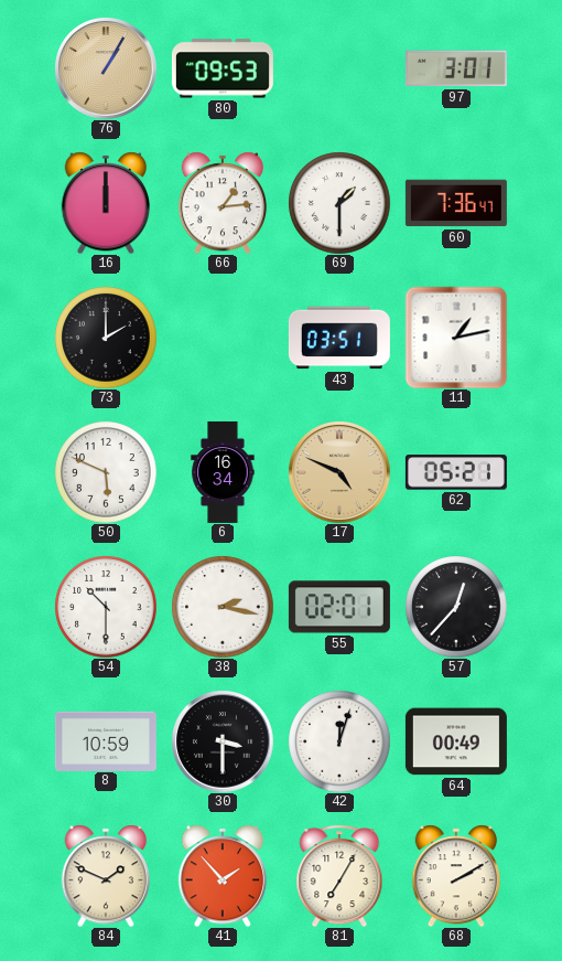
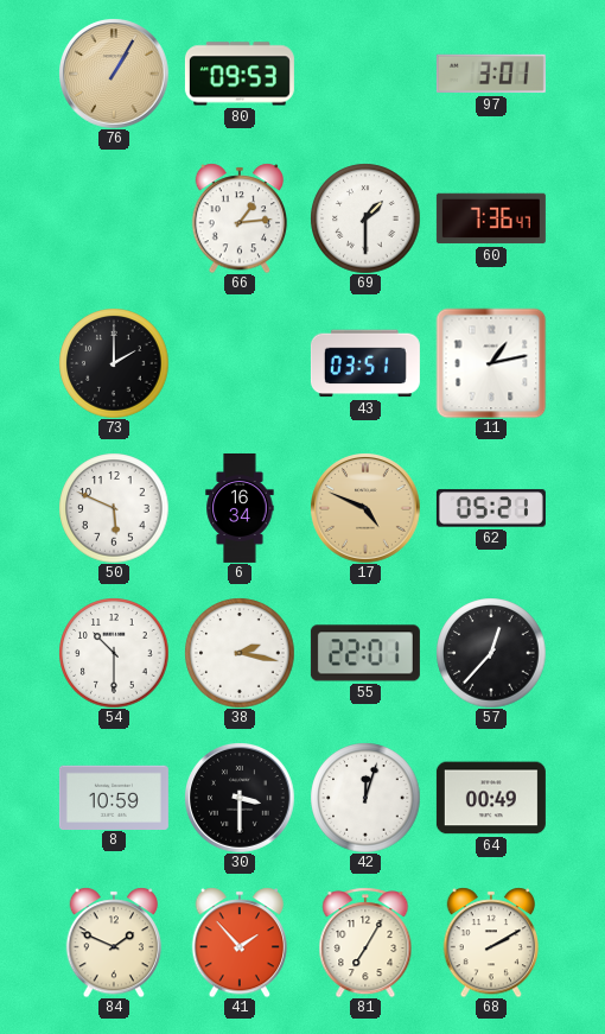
16: 12:00 -> none (106, 203)
55: 02:01 -> 22:01 (365, 653)
